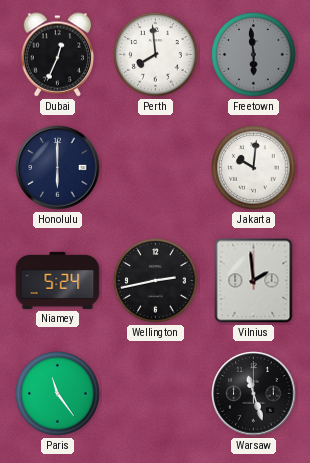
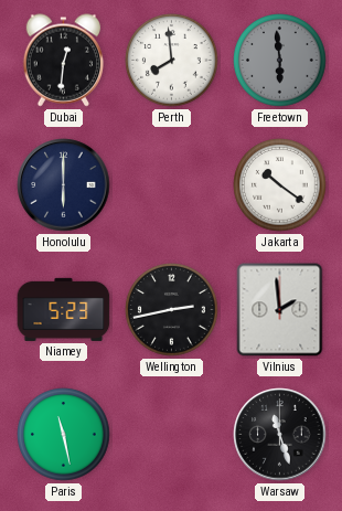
Dubai: 12:34 -> 12:31 (64, 61)
Jakarta: 10:01 -> 10:21 (280, 185)
Niamey: 5:24 -> 5:23 (64, 309)
Paris: 11:24 -> 11:28 (64, 435)
